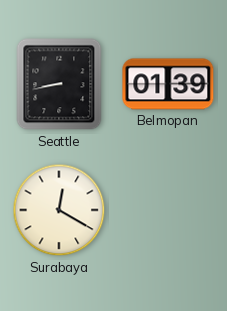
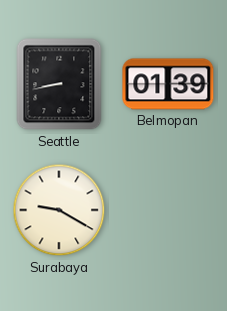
Surabaya: 12:20 -> 9:20 (59, 210)
